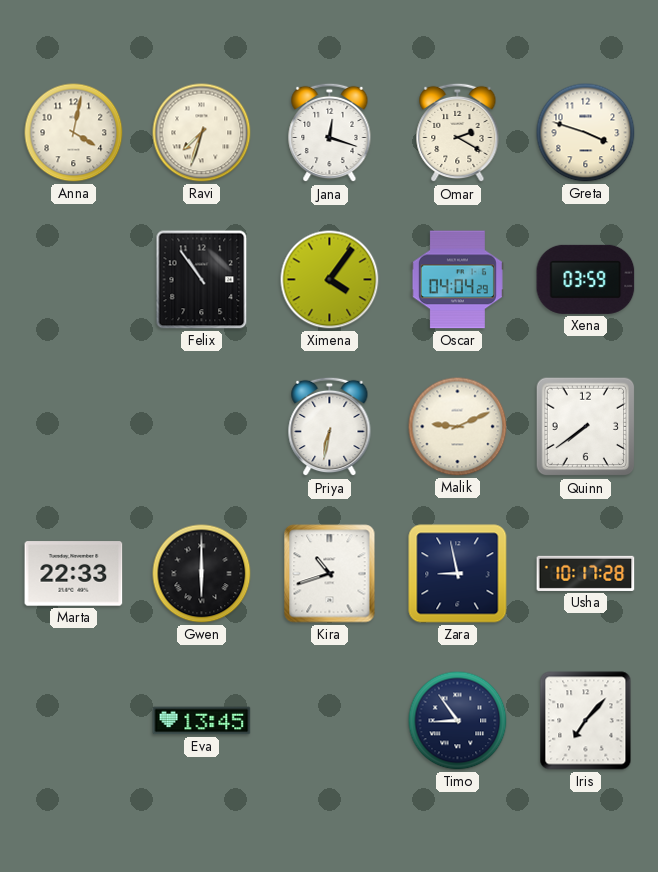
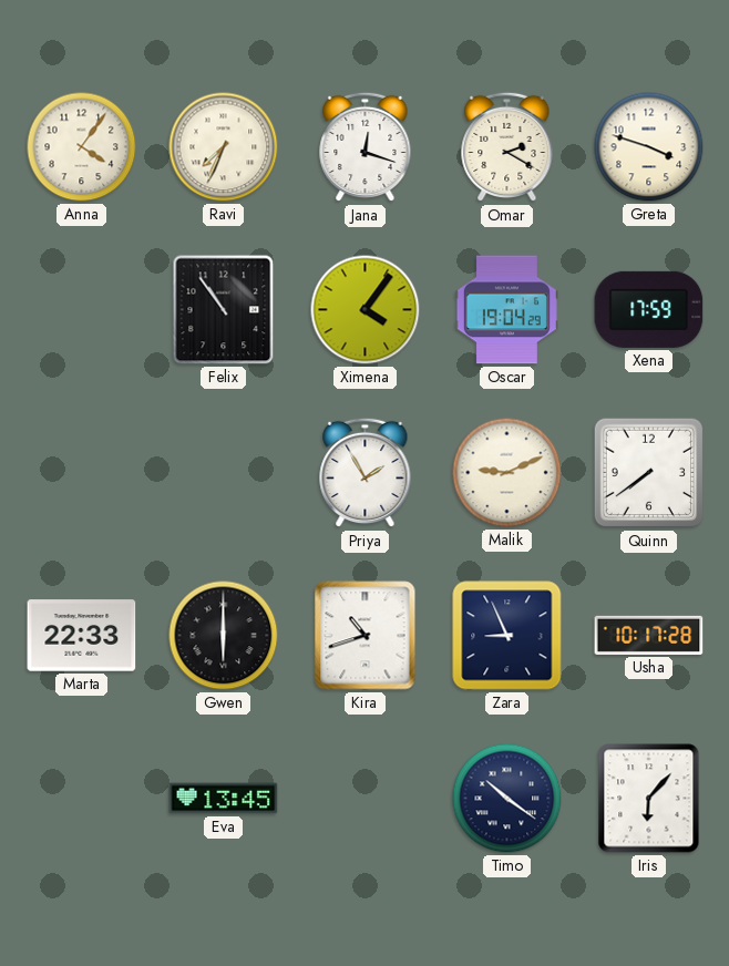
Anna: 4:02 -> 4:06 (82, 147)
Ravi: 7:33 -> 7:34 (224, 147)
Oscar: 04:04 -> 19:04 (506, 310)
Xena: 03:59 -> 17:59 (649, 309)
Priya: 6:32 -> 1:55 (366, 473)
Zara: 8:58 -> 8:56 (507, 636)
Timo: 8:54 -> 10:21 (507, 799)
Iris: 7:07 -> 6:07 (649, 799)
